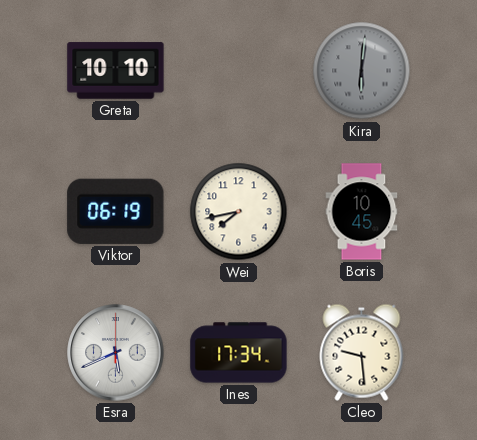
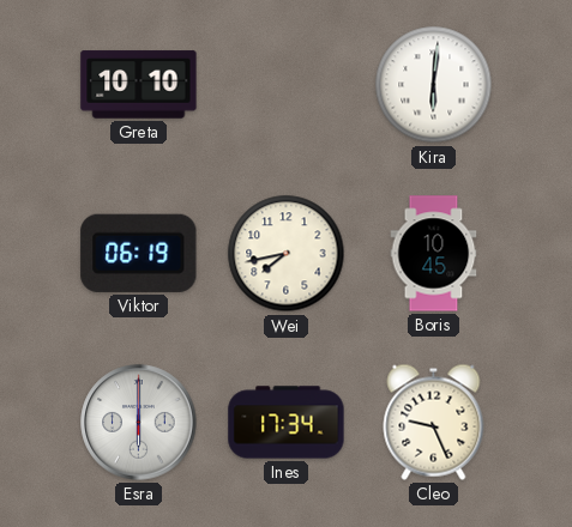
Kira dial: grey -> white (434, 85)
Esra: 5:41 -> 6:00 (139, 423)
Cleo: 9:29 -> 9:26 (434, 422)
